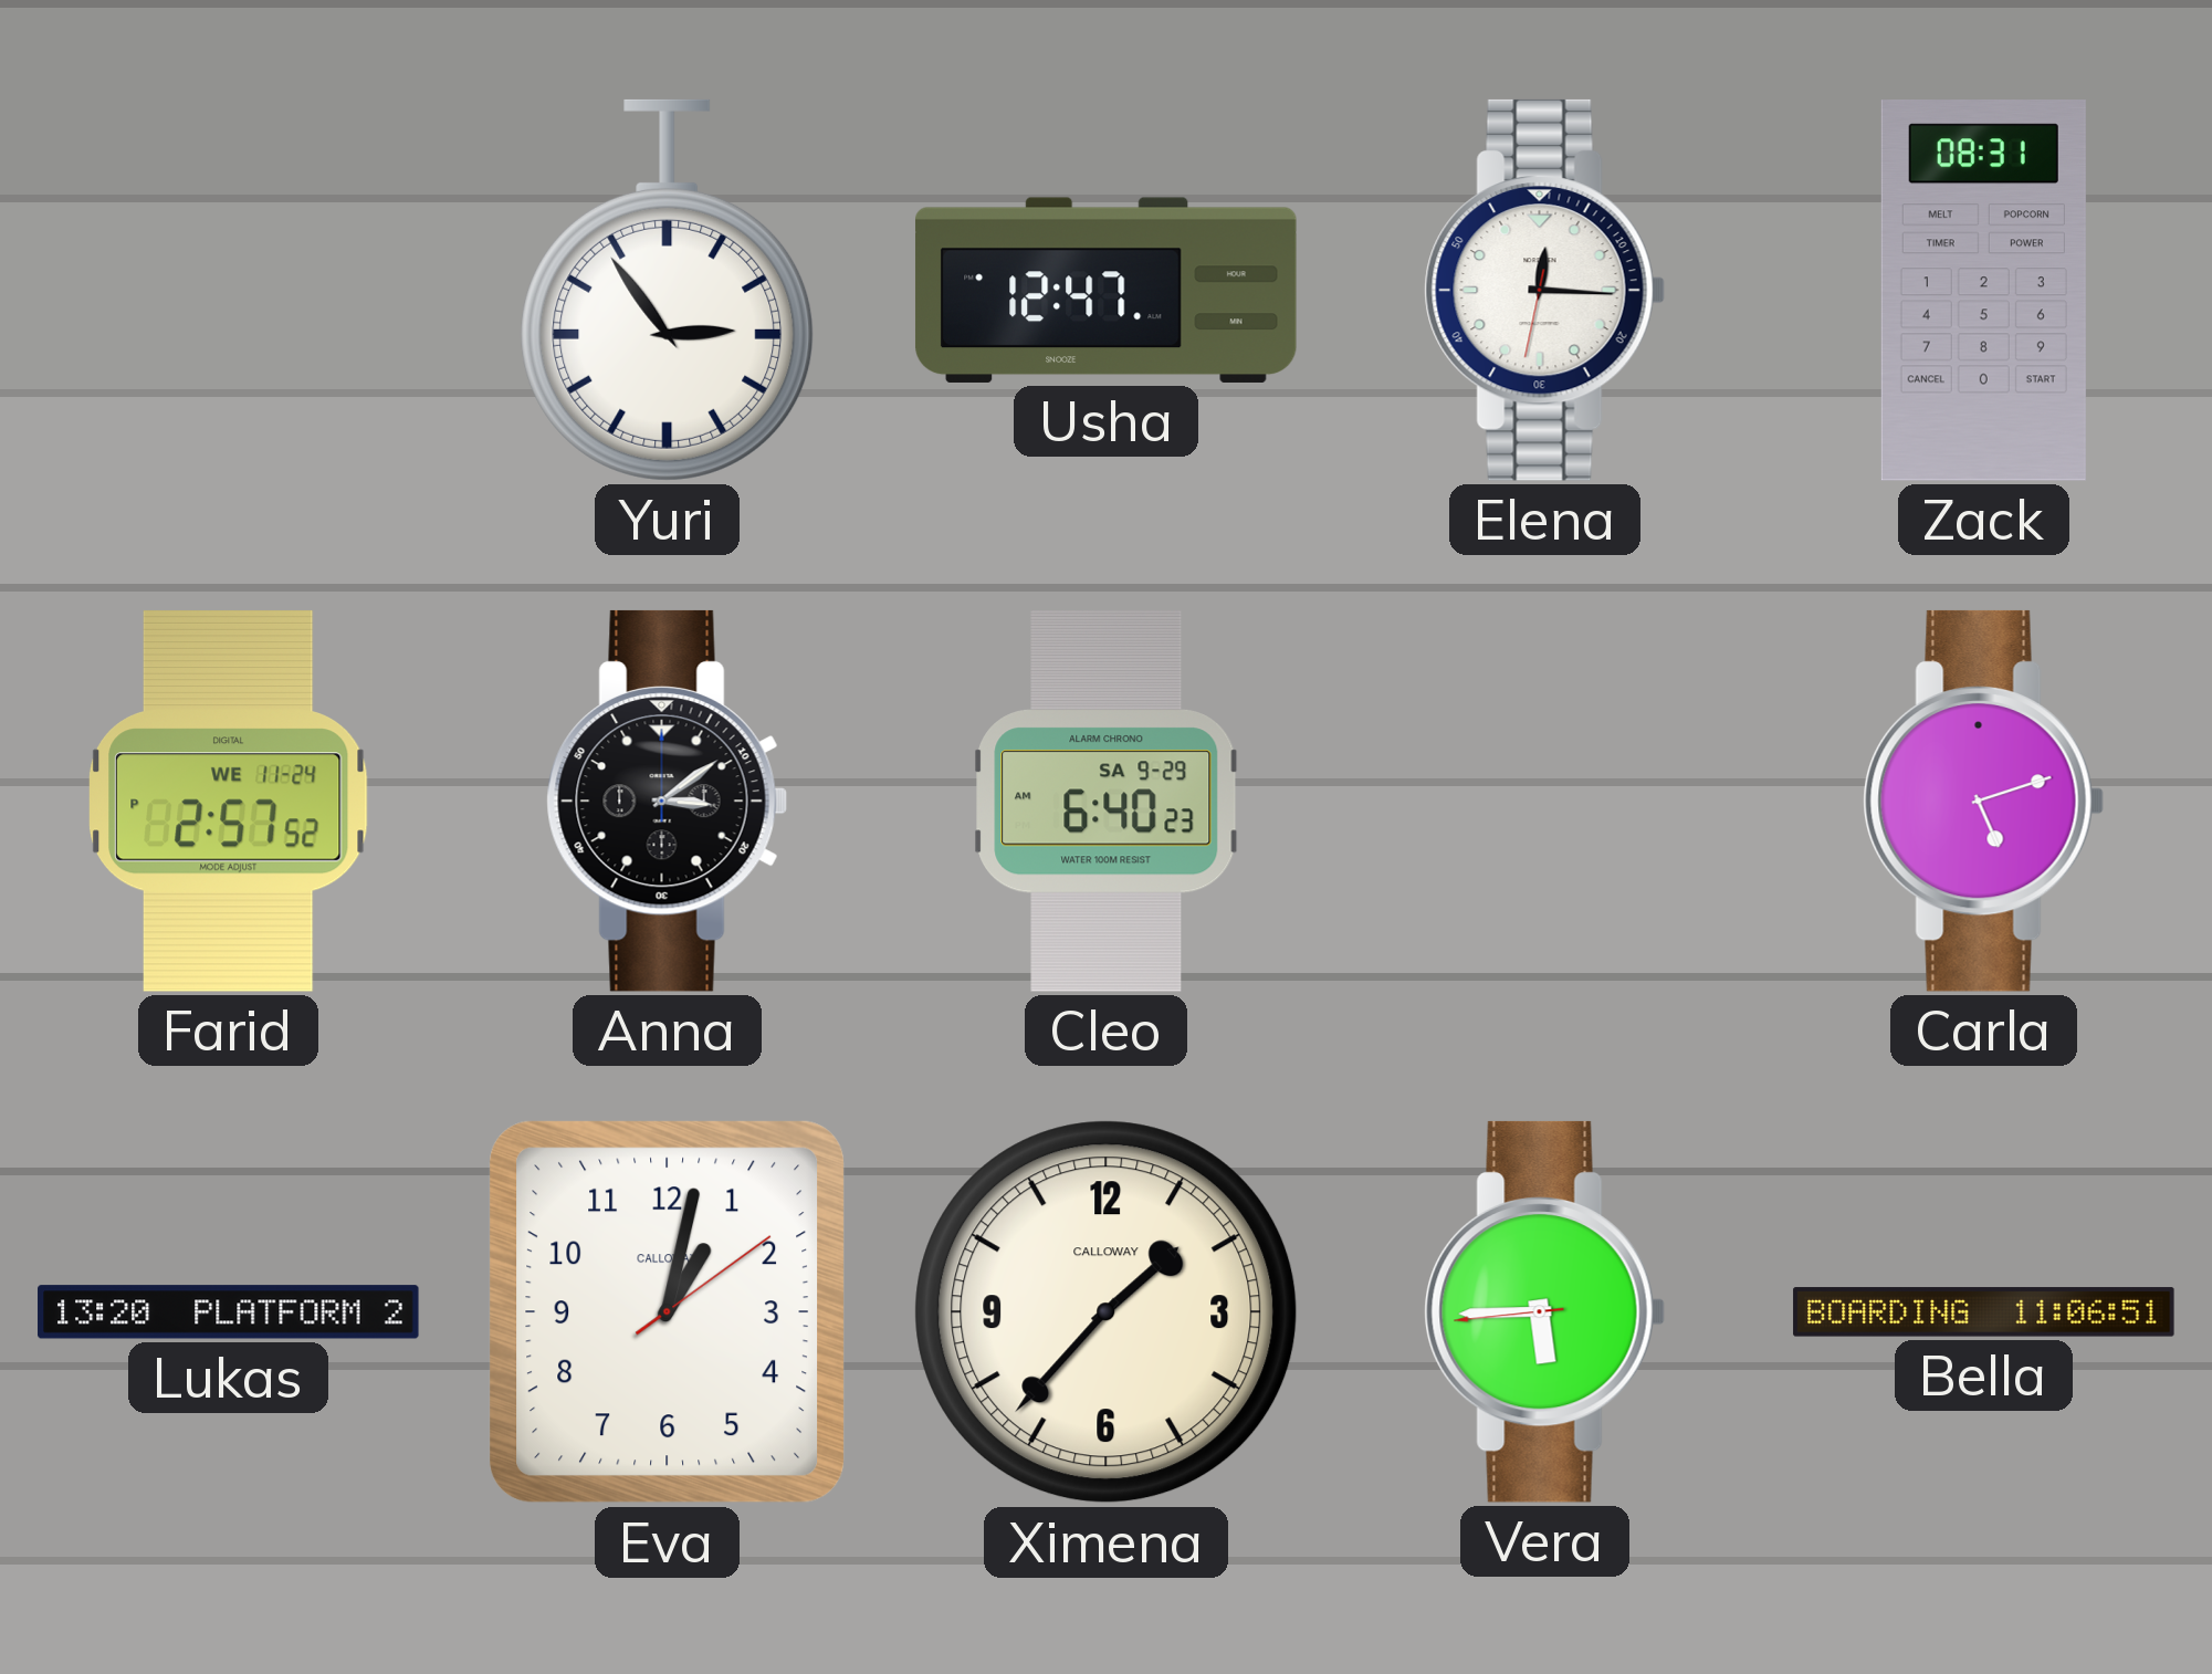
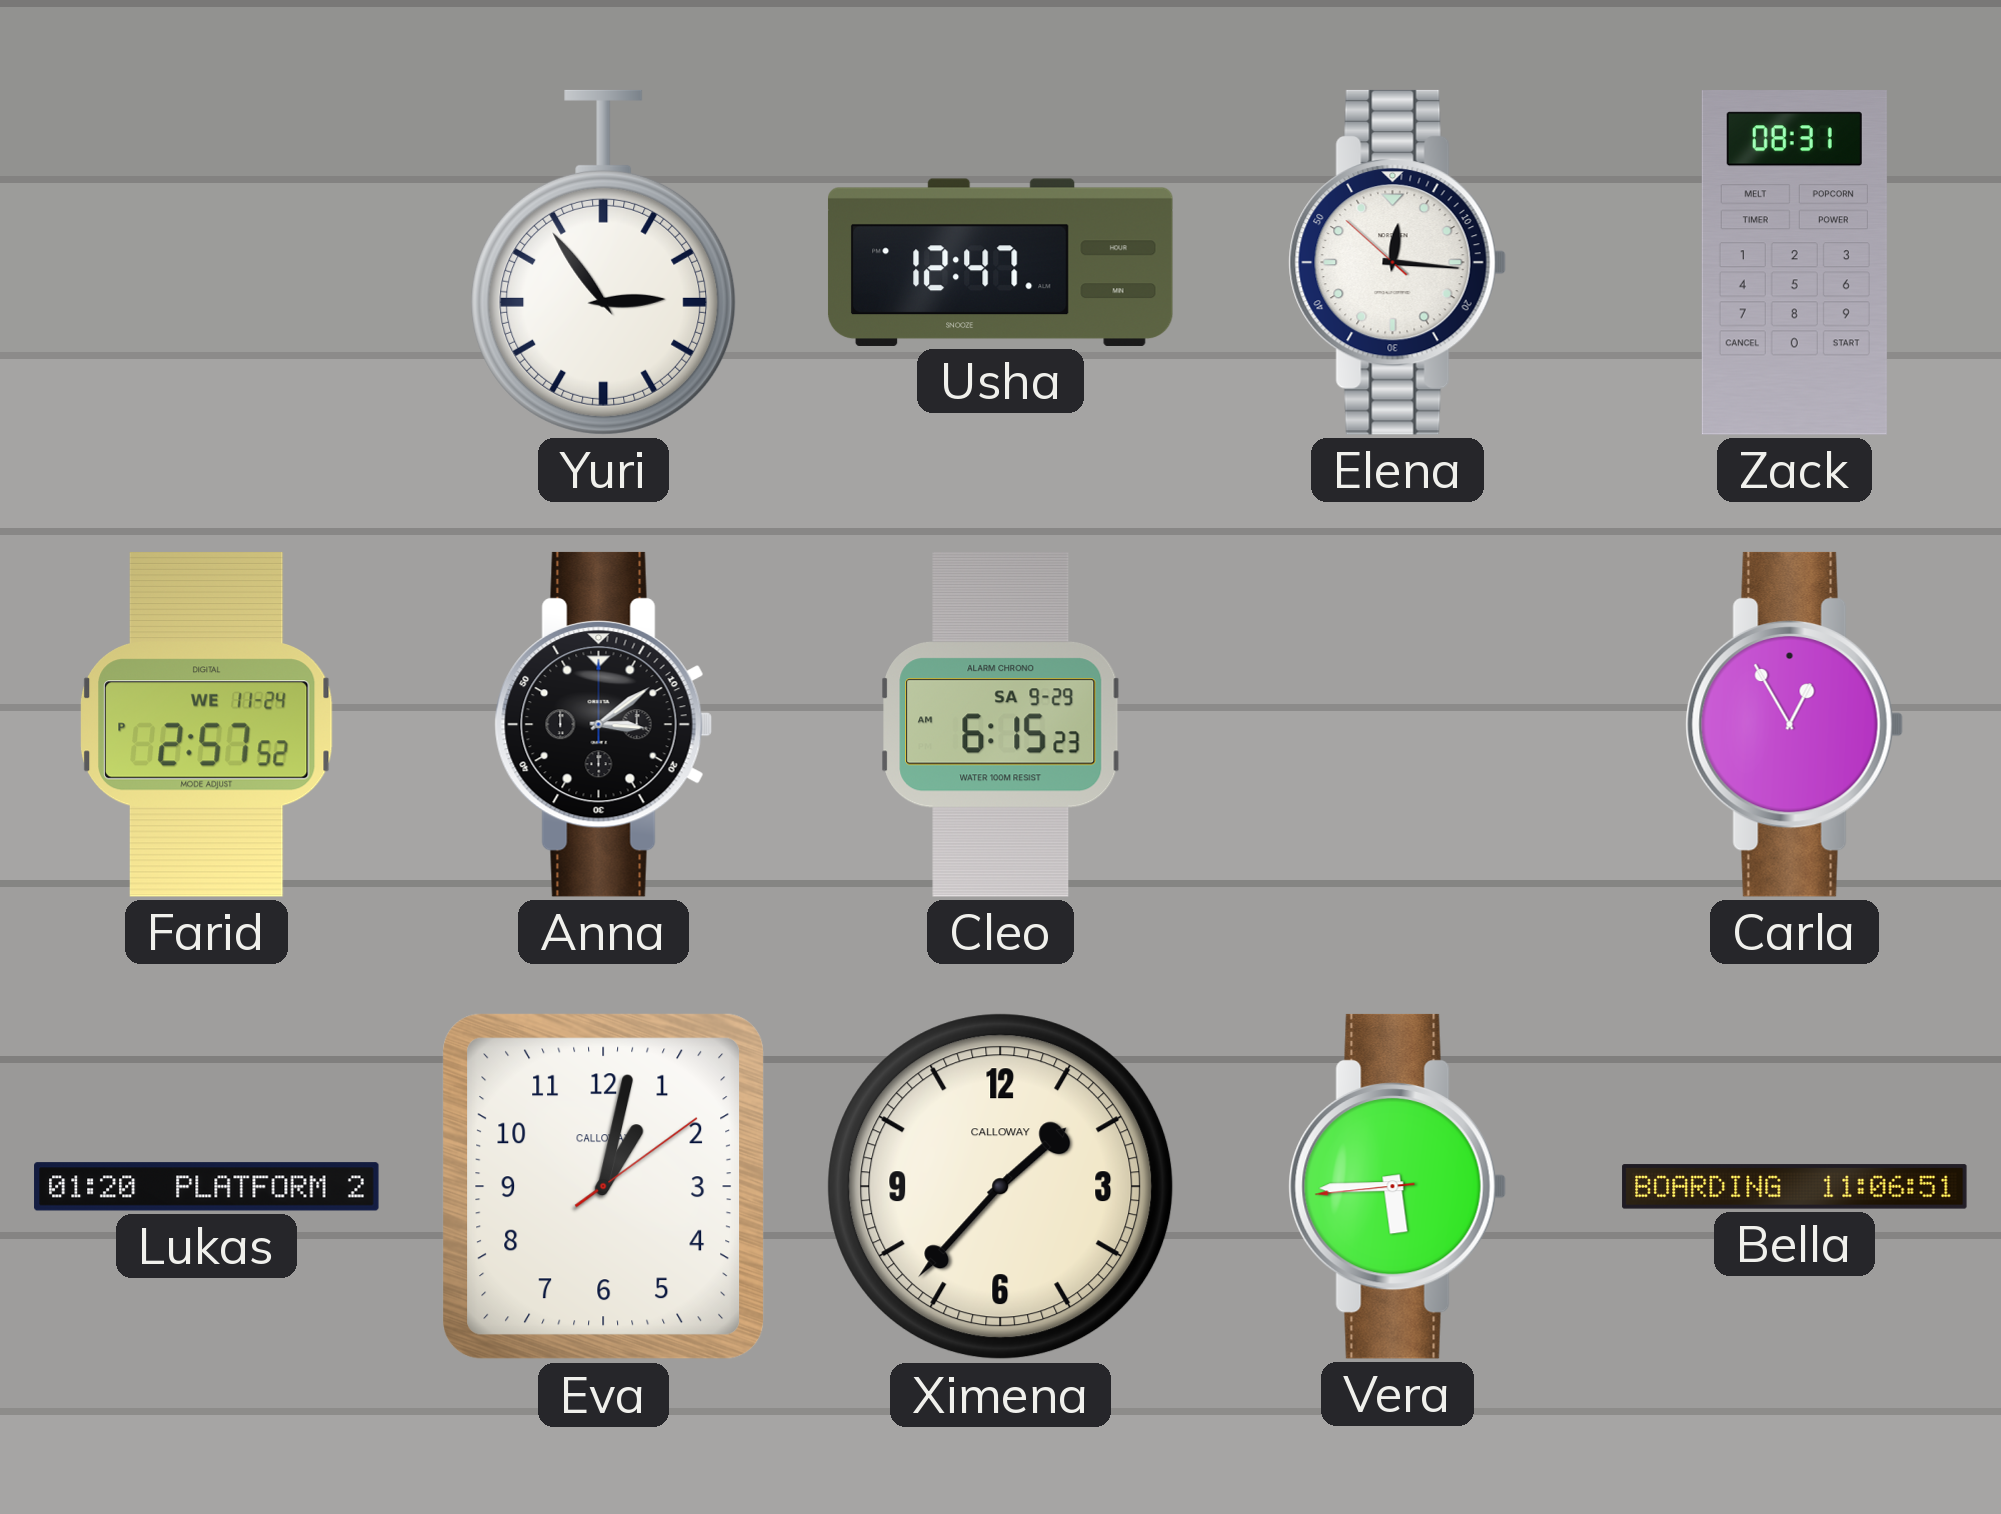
Elena: 12:15:32 -> 12:15:52 (1397, 262)
Cleo: 6:40 -> 6:15 (1001, 724)
Carla: 5:12 -> 12:55 (1794, 724)
Lukas: 13:20 -> 01:20 (207, 1187)
